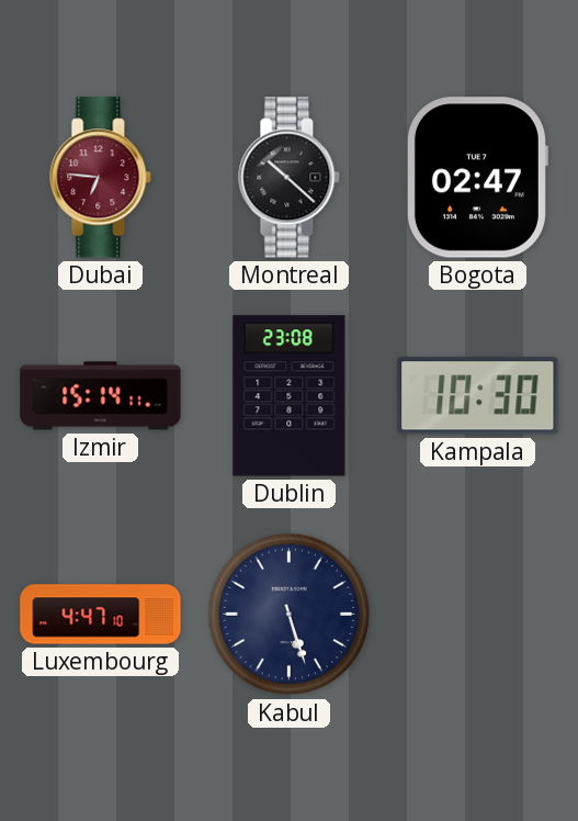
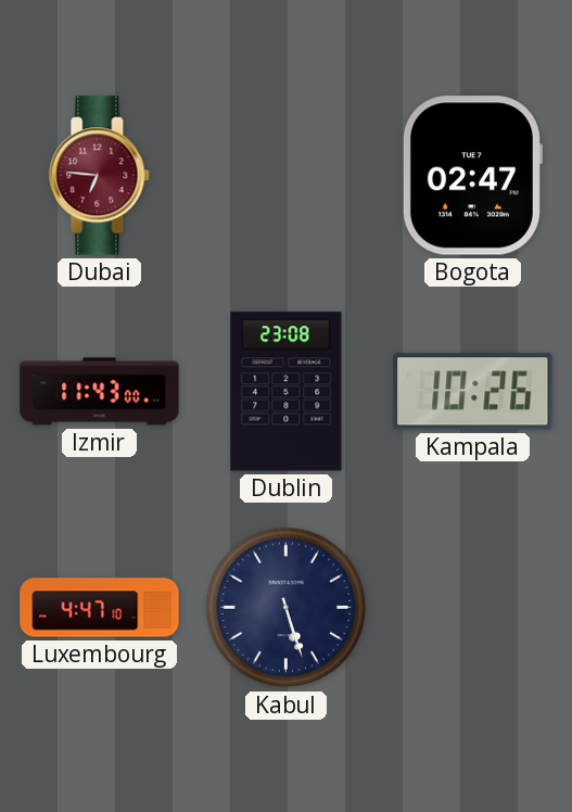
Montreal: 10:22 -> none (290, 178)
Izmir: 15:14 -> 11:43 (100, 392)
Kampala: 10:30 -> 10:26 (473, 392)
